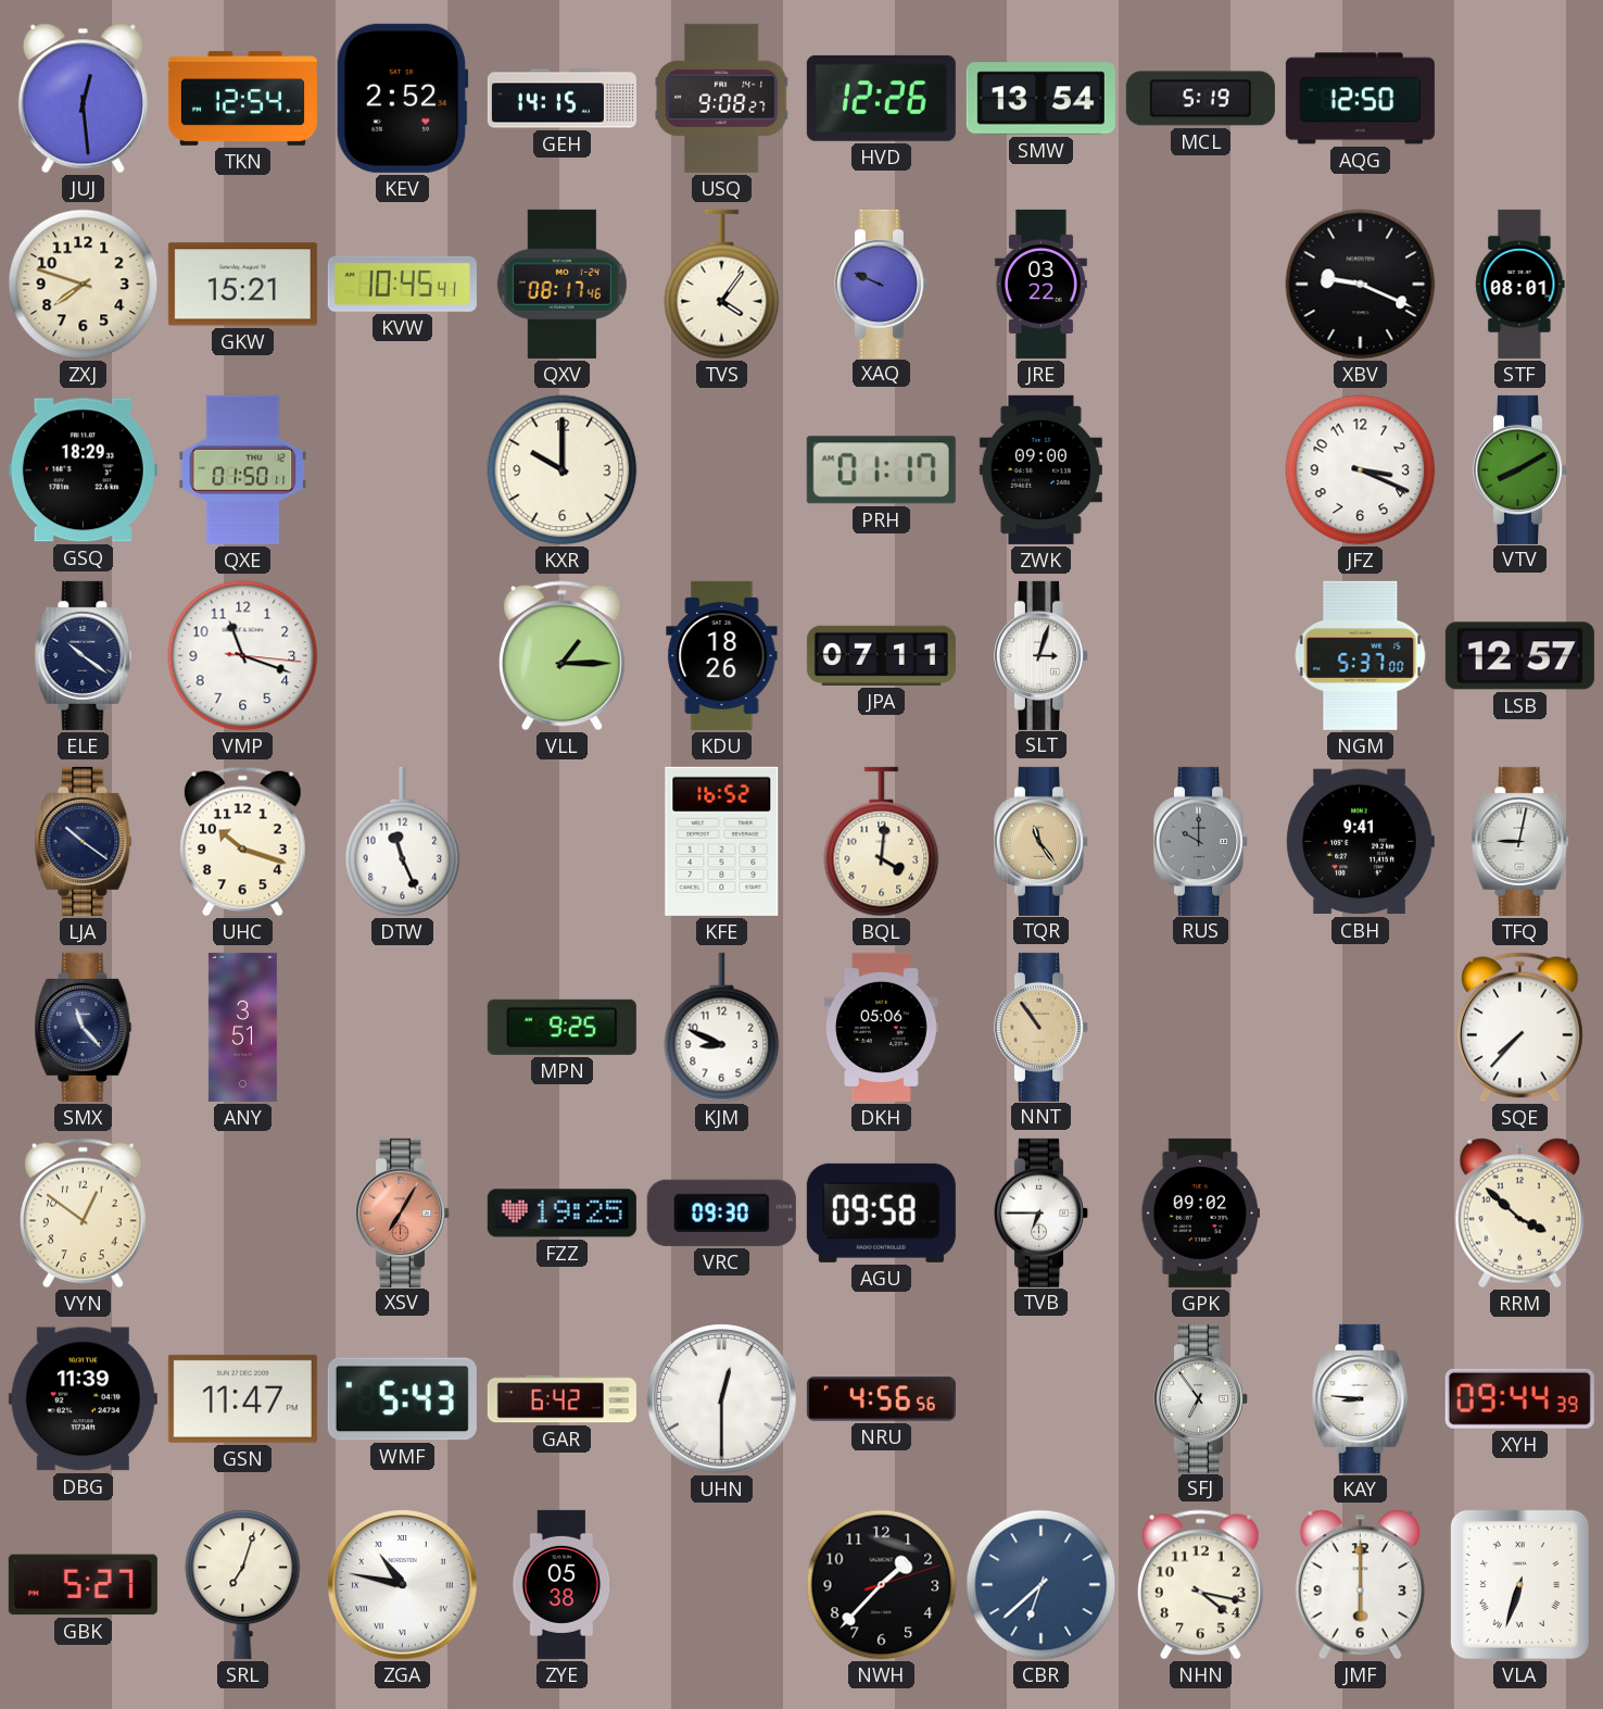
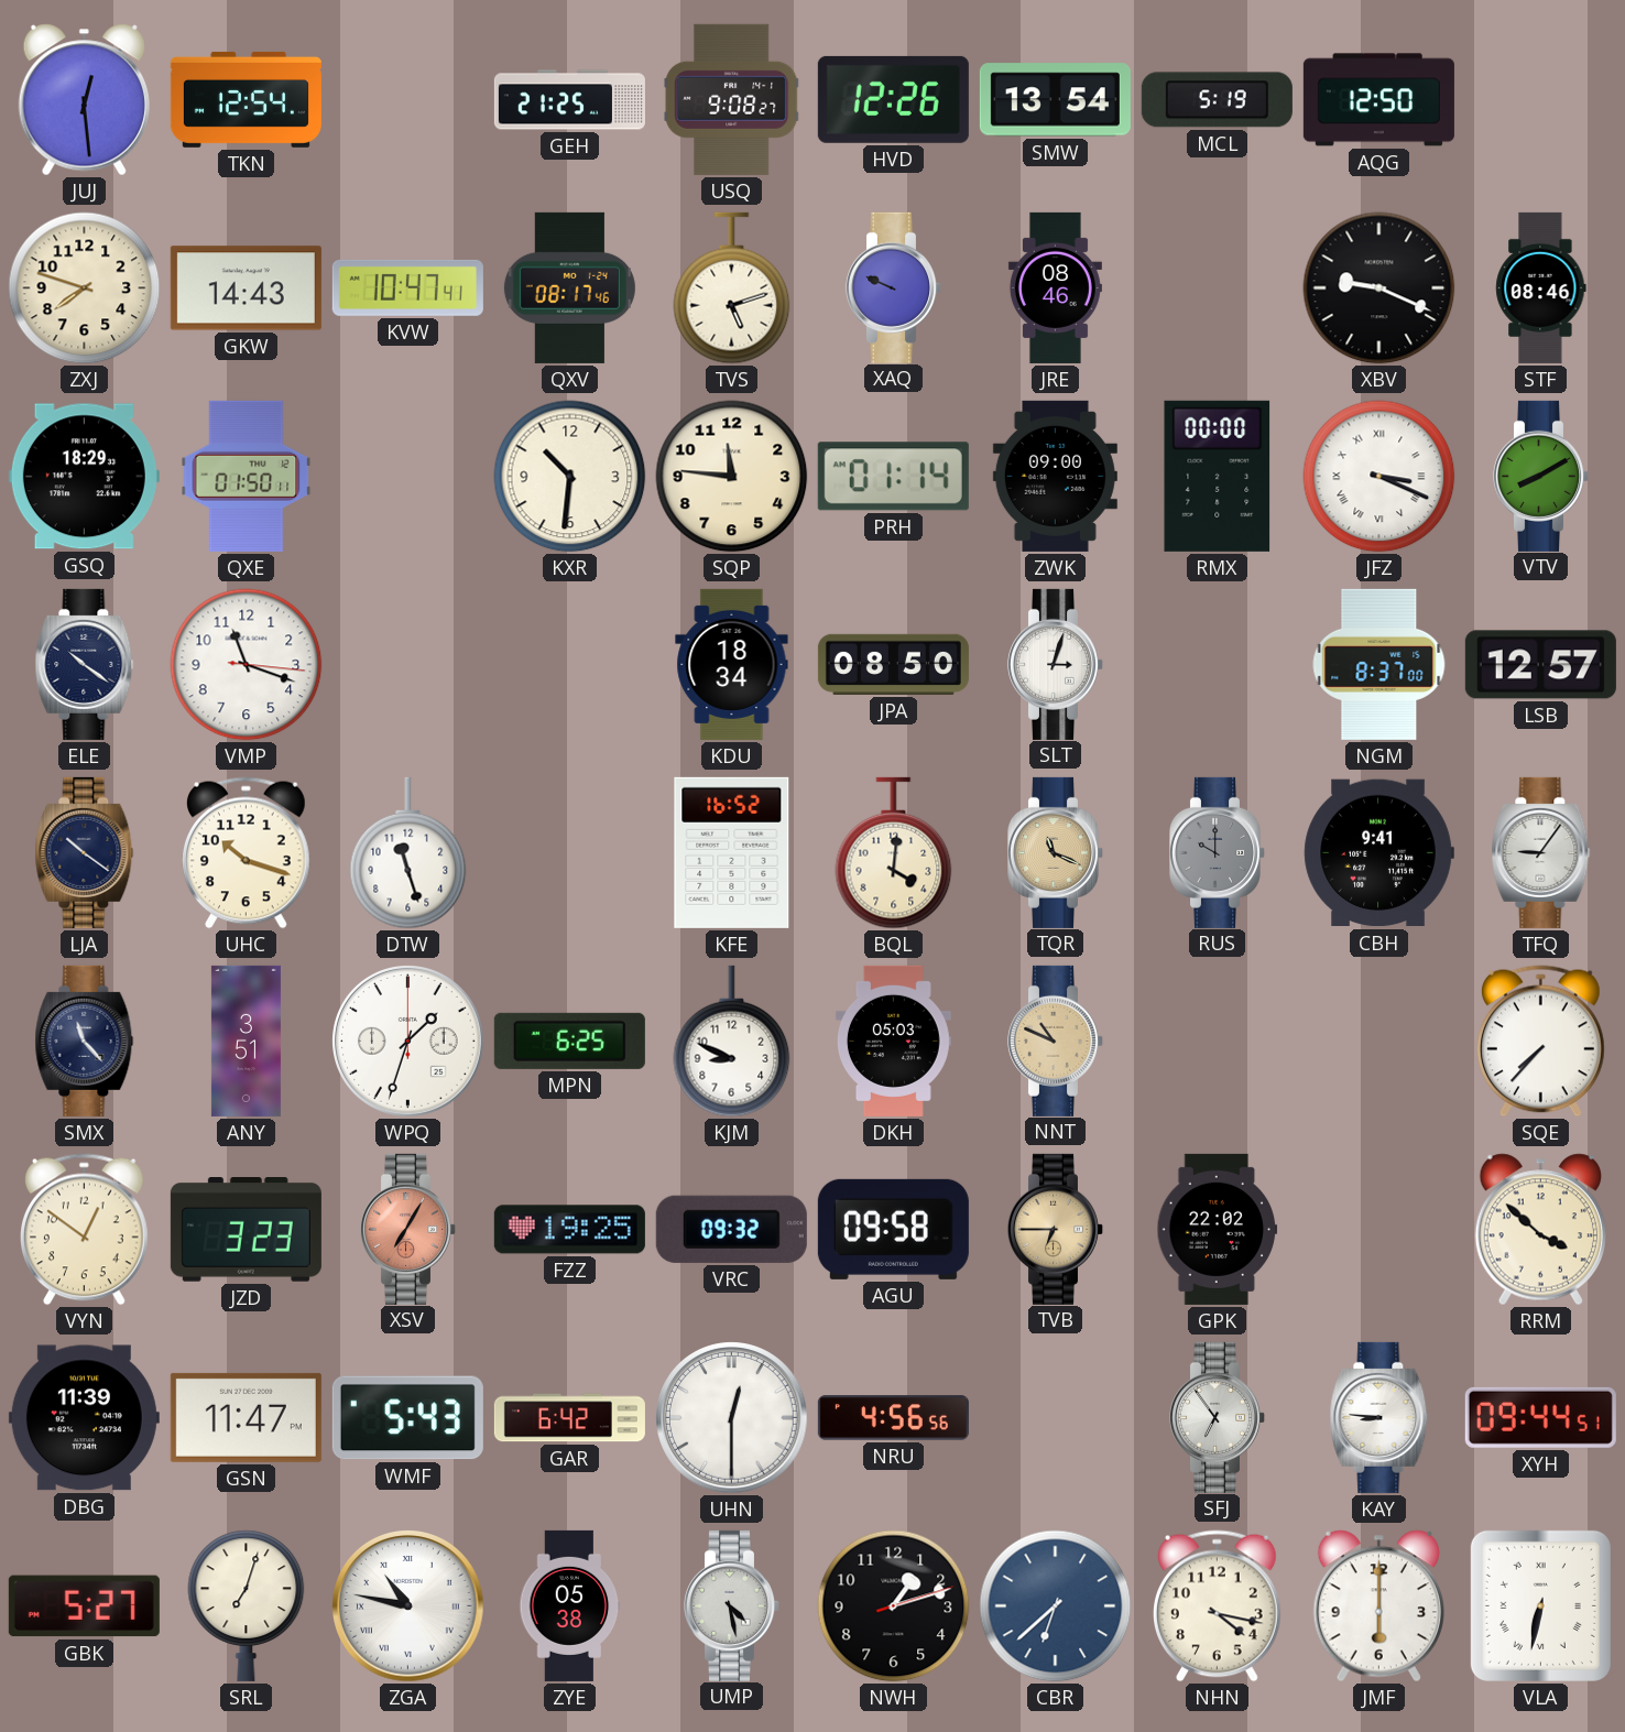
KEV: 2:52 -> none (402, 98)
GEH: 14:15 -> 21:25 (569, 100)
GKW: 15:21 -> 14:43 (246, 288)
KVW: 10:45 -> 10:47 (407, 287)
TVS: 4:06 -> 5:12 (732, 288)
JRE: 03:22 -> 08:46 (1055, 287)
STF: 08:01 -> 08:46 (1541, 287)
KXR: 10:00 -> 10:31 (570, 477)
SQP: none -> 11:46 (732, 477)
PRH: 01:17 -> 01:14 (893, 477)
RMX: none -> 00:00 (1218, 476)
JFZ numerals: Arabic -> Roman (1379, 477)
VLL: 1:15 -> none (561, 656)
KDU: 18:26 -> 18:34 (732, 664)
JPA: 07:11 -> 08:50 (893, 664)
NGM: 5:37 -> 8:37 (1379, 664)
DTW: 11:26 -> 11:27 (408, 853)
TQR: 11:24 -> 11:19 (1055, 852)
TFQ: 9:02 -> 9:06 (1541, 852)
WPQ: none -> 1:33 (408, 1042)
MPN: 9:25 -> 6:25 (569, 1041)
DKH: 05:06 -> 05:03 (894, 1041)
NNT: 10:54 -> 10:49 (1055, 1041)
JZD: none -> 3:23 (246, 1230)
VRC: 09:30 -> 09:32 (731, 1229)
TVB dial: white -> champagne (1055, 1229)
GPK: 09:02 -> 22:02 (1218, 1229)
XYH: 09:44:39 -> 09:44:51 (1540, 1417)
UMP: none -> 4:28 (731, 1605)
NWH: 1:37 -> 1:12 (894, 1606)
VLA: 6:33 -> 6:32 (1540, 1605)
